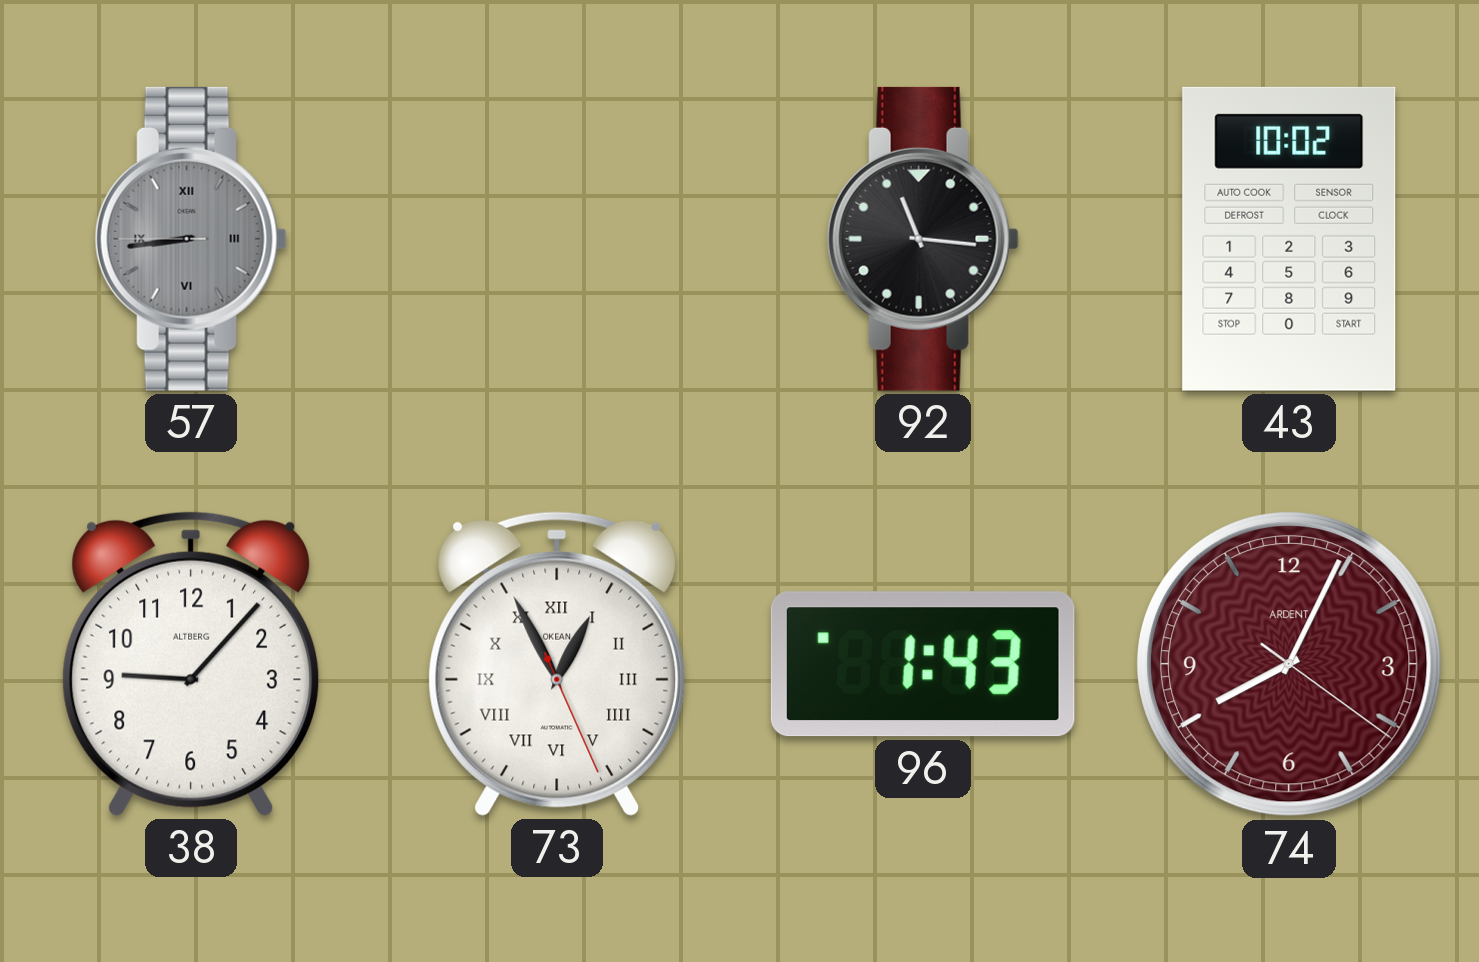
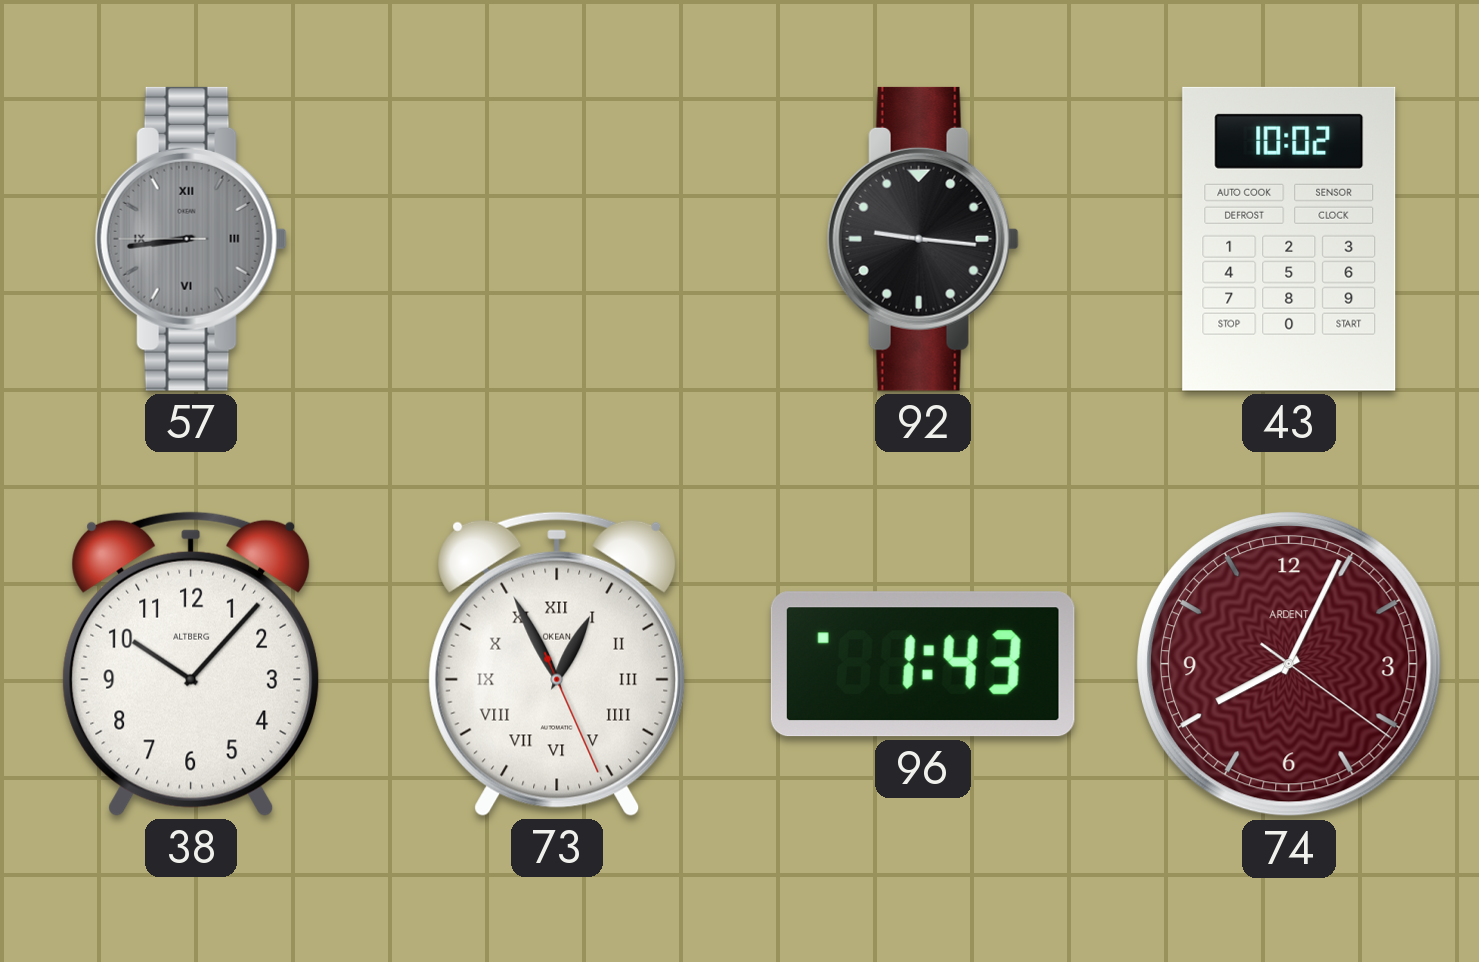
92: 11:16 -> 9:16 (923, 239)
38: 9:07 -> 10:07 (191, 664)
